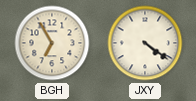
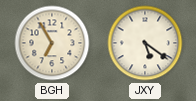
JXY: 4:21 -> 5:21 (145, 43)
